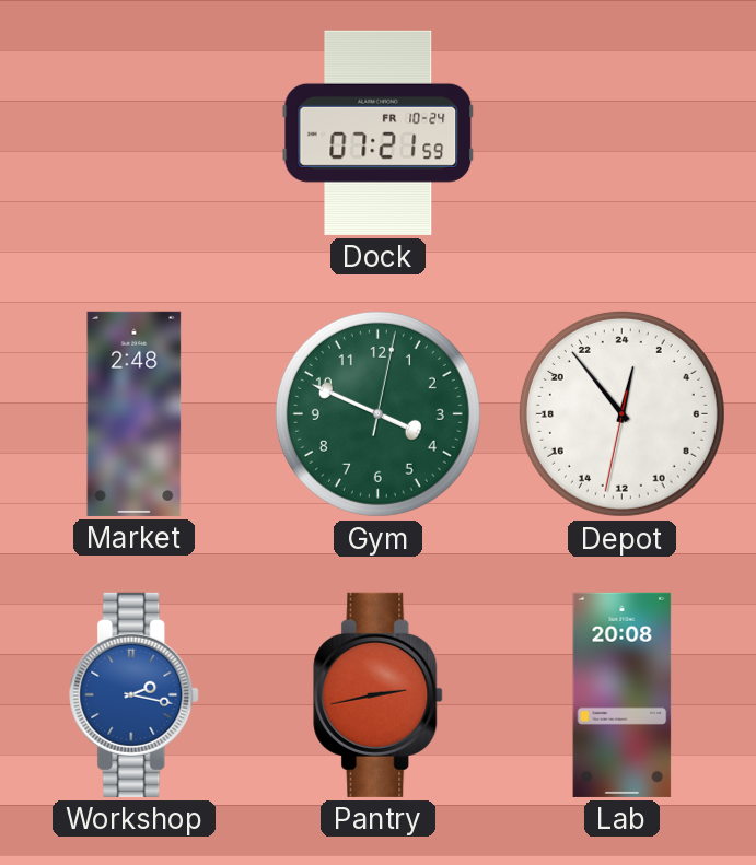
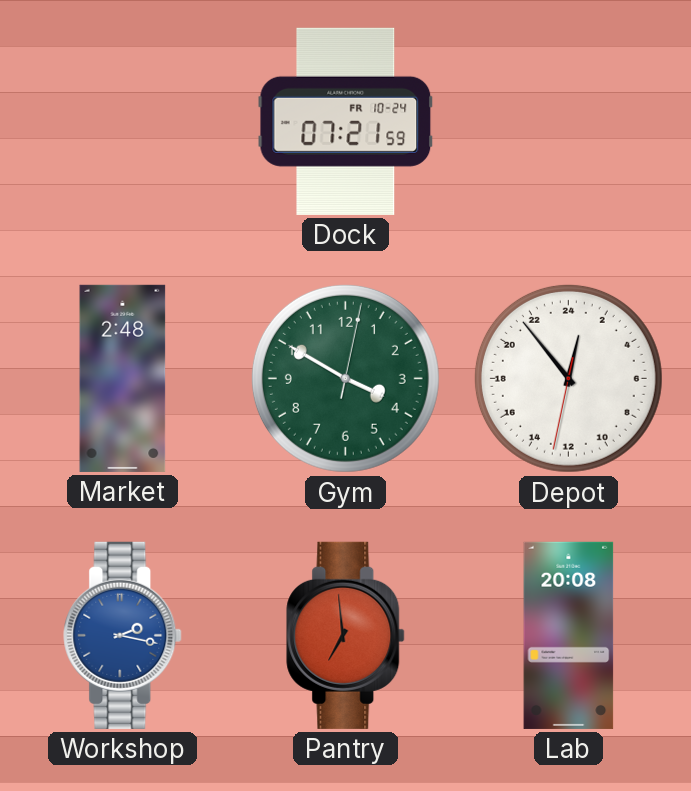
Gym: 3:49 -> 3:50 (345, 378)
Pantry: 2:43 -> 6:59 (346, 635)
